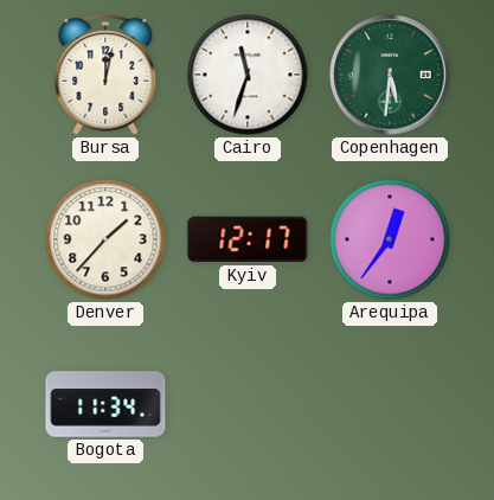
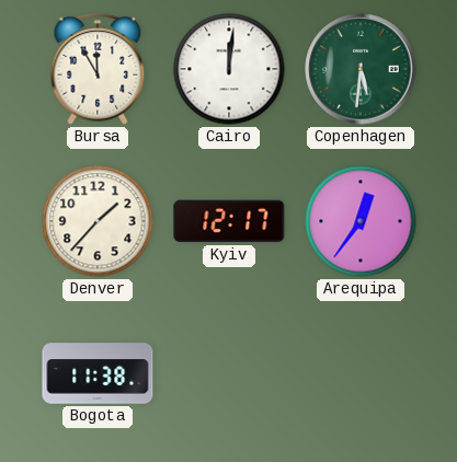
Bursa: 12:02 -> 11:55 (98, 70)
Cairo: 11:33 -> 12:01 (229, 69)
Bogota: 11:34 -> 11:38 (98, 373)
